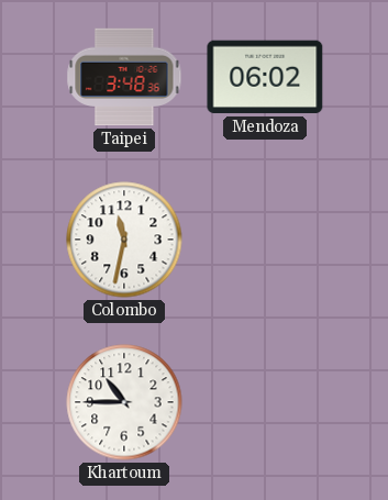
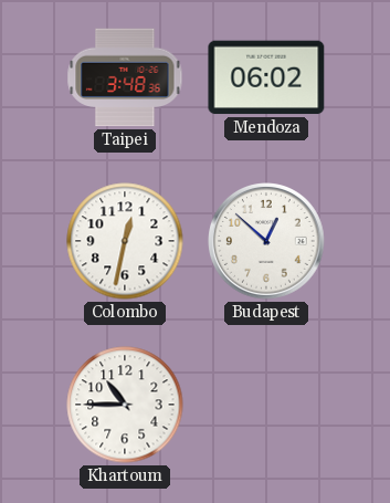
Colombo: 11:32 -> 12:32 (125, 241)
Budapest: none -> 12:52 (266, 241)
